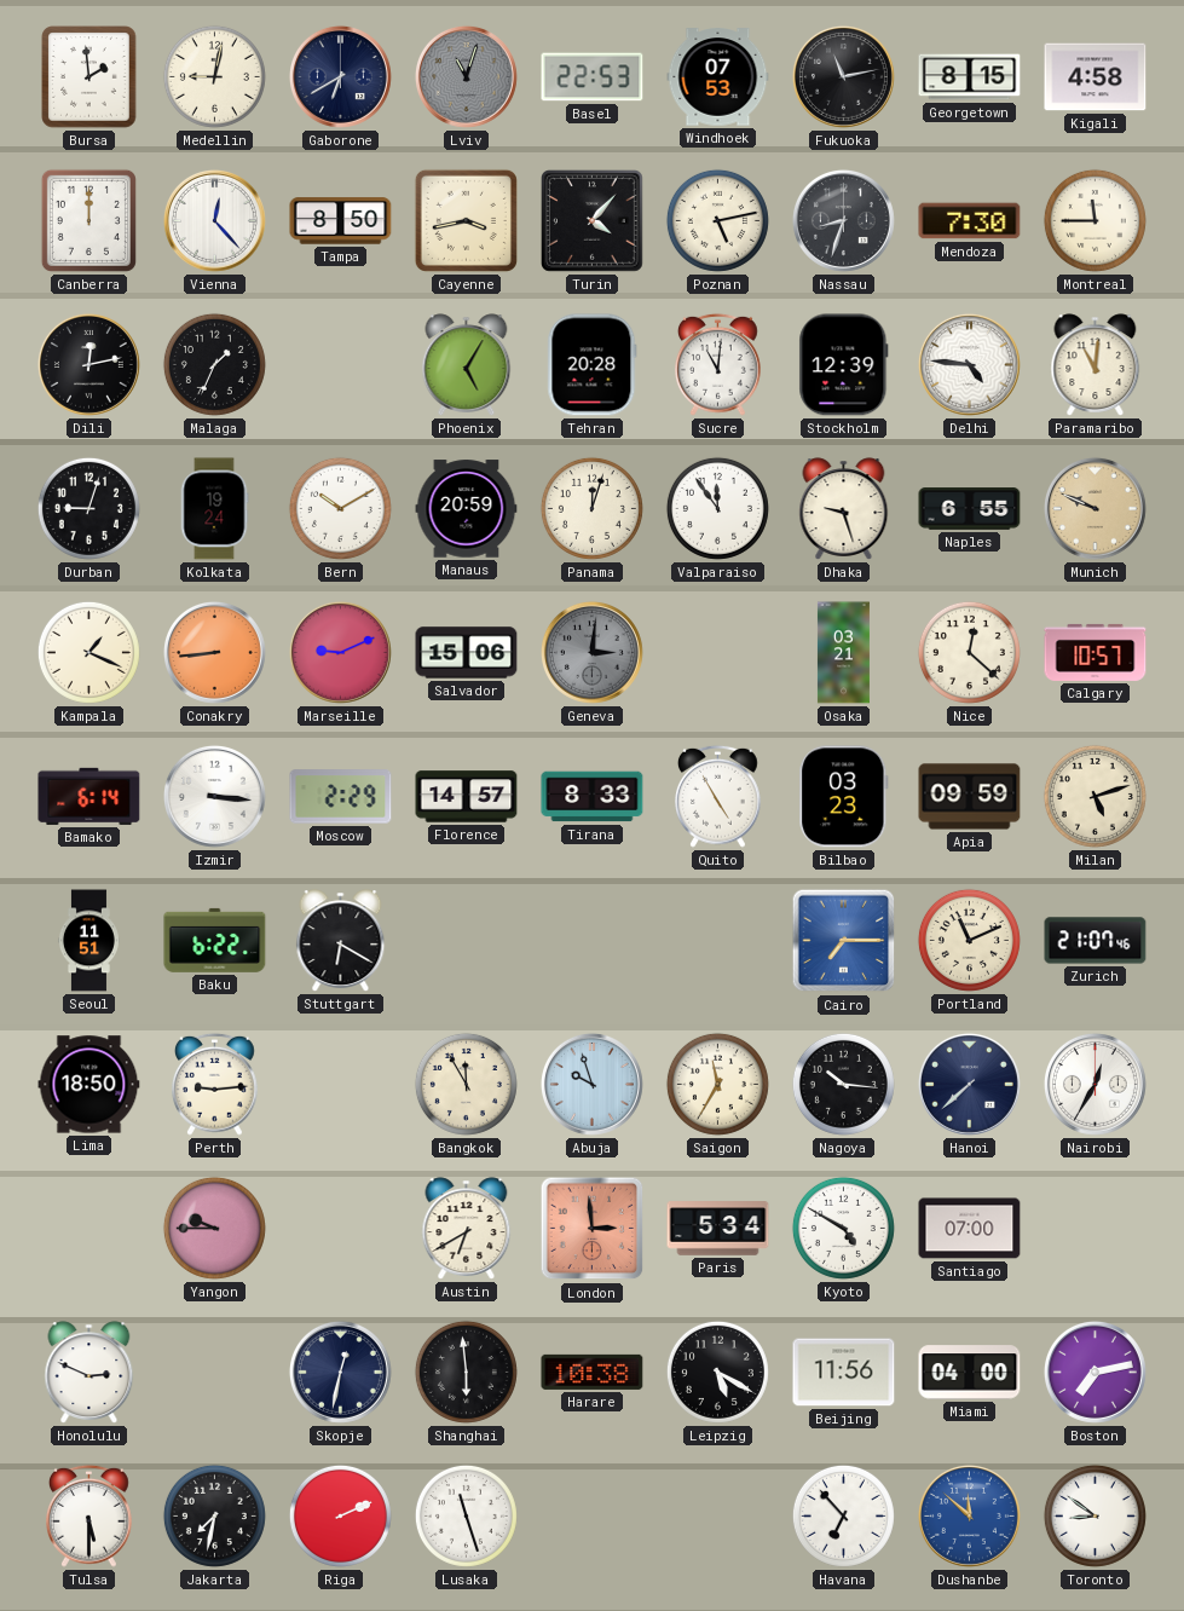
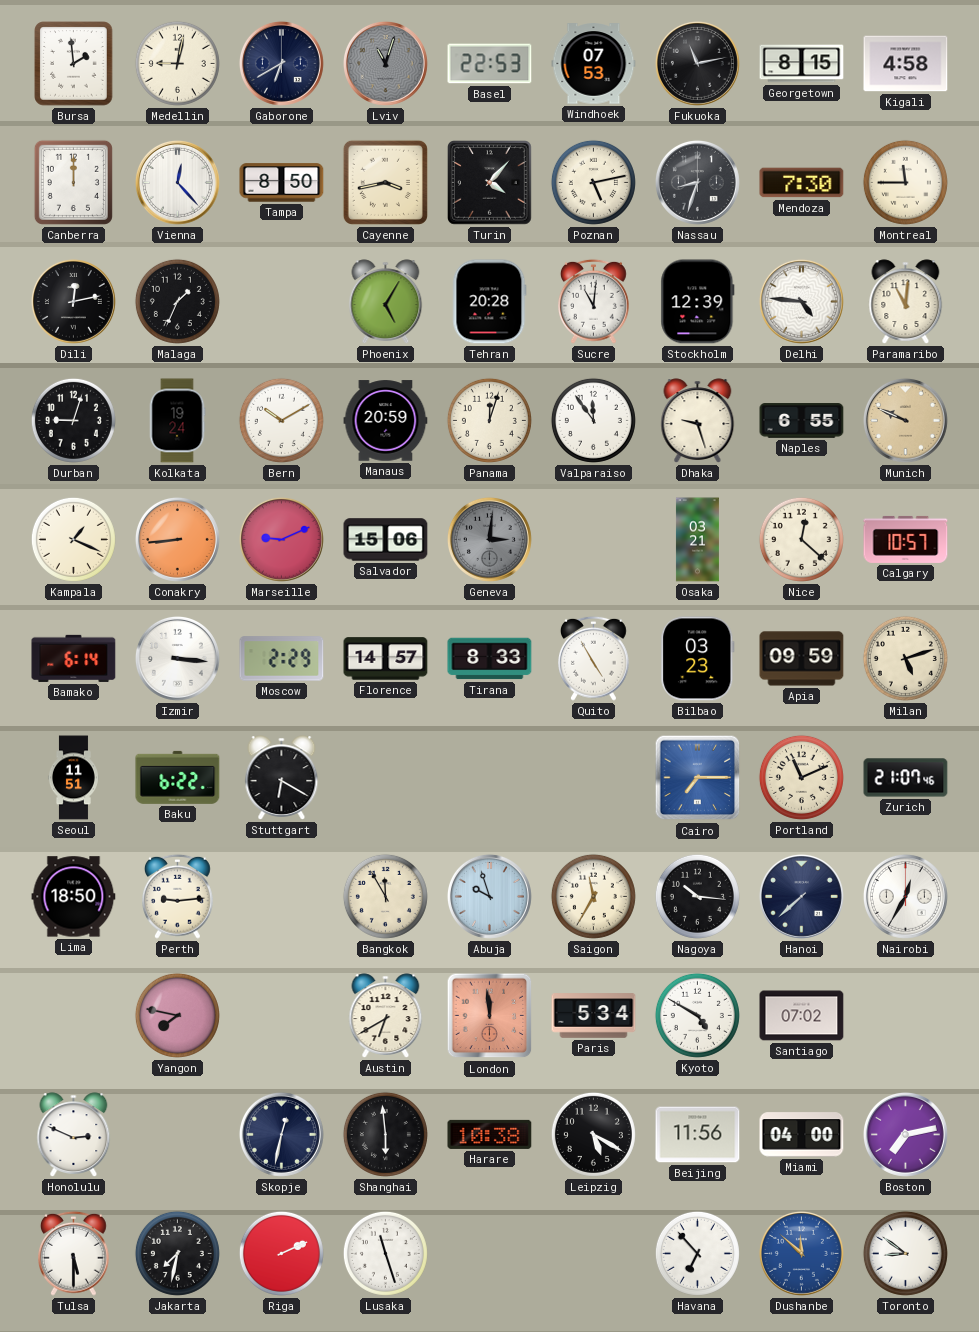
Yangon: 9:45 -> 7:47 (177, 1015)
London: 2:59 -> 11:59 (490, 1016)
Santiago: 07:00 -> 07:02 (802, 1016)
